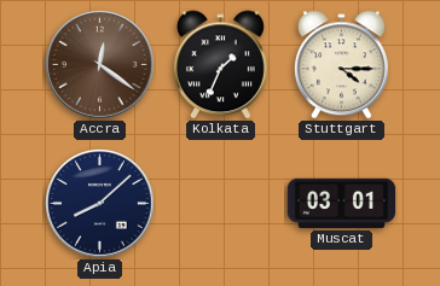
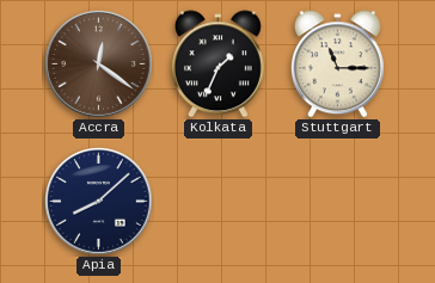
Stuttgart: 4:15 -> 11:15 (337, 64)
Muscat: 03:01 -> none (342, 203)
